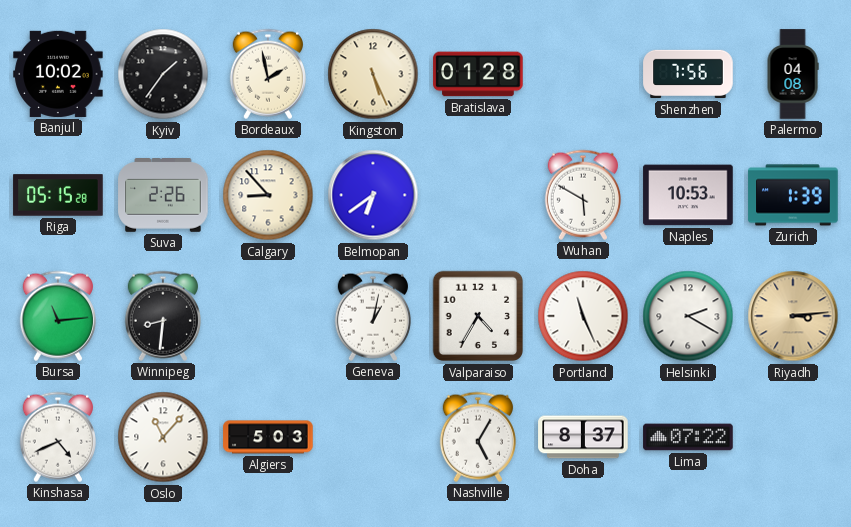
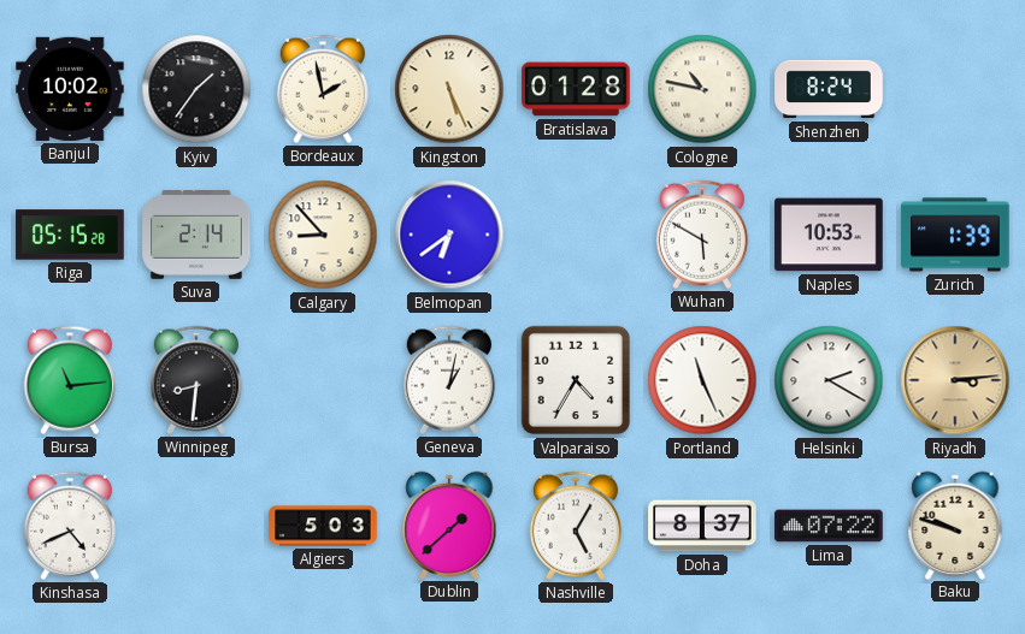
Cologne: none -> 10:47 (702, 89)
Shenzhen: 7:56 -> 8:24 (829, 89)
Palermo: 04:08 -> none (793, 74)
Suva: 2:26 -> 2:14 (196, 236)
Oslo: 11:07 -> none (163, 437)
Dublin: none -> 1:38 (449, 525)
Baku: none -> 9:48 (955, 525)
